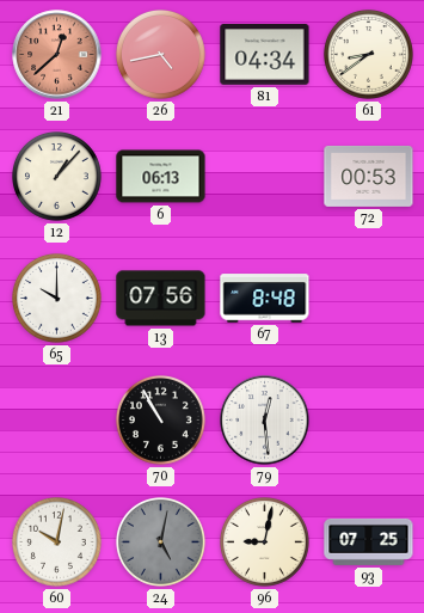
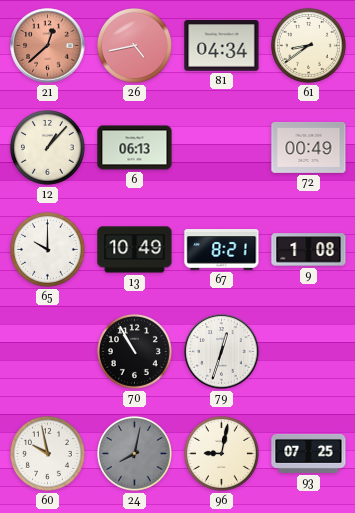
72: 00:53 -> 00:49 (309, 147)
13: 07:56 -> 10:49 (135, 250)
67: 8:48 -> 8:21 (222, 250)
9: none -> 1:08 (309, 250)
79: 12:29 -> 12:33 (222, 352)
60: 10:02 -> 9:58 (48, 454)
24: 5:02 -> 8:02 (135, 454)
